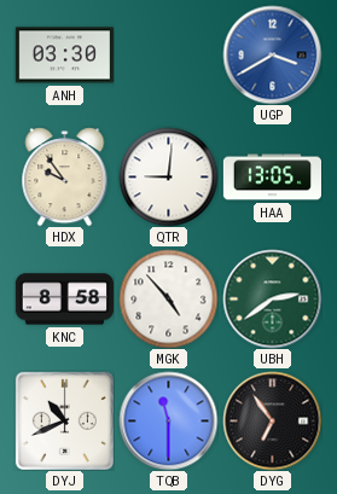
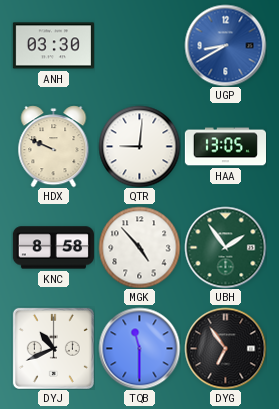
UGP: 3:40 -> 8:40 (225, 45)
HDX: 9:54 -> 9:49 (54, 146)
UBH: 2:39 -> 1:54 (225, 247)
